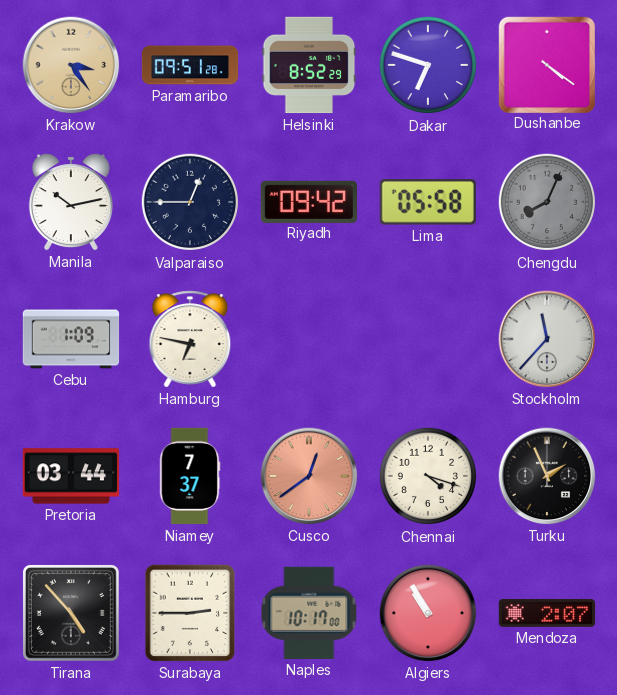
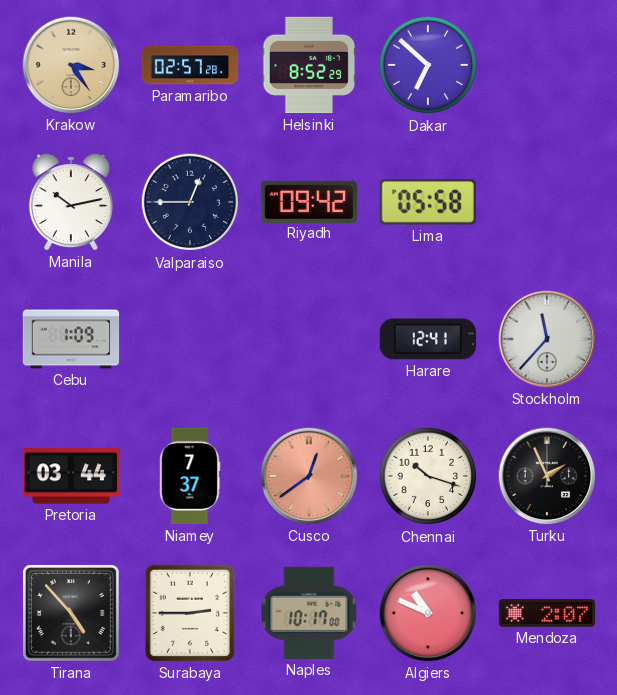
Paramaribo: 09:51 -> 02:57 (190, 65)
Dakar: 6:48 -> 6:52 (428, 65)
Dushanbe: 4:21 -> none (546, 64)
Chengdu: 8:04 -> none (547, 202)
Hamburg: 6:47 -> none (190, 339)
Harare: none -> 12:41 (428, 339)
Chennai: 4:18 -> 10:18 (428, 476)
Algiers: 10:55 -> 10:49 (428, 613)
